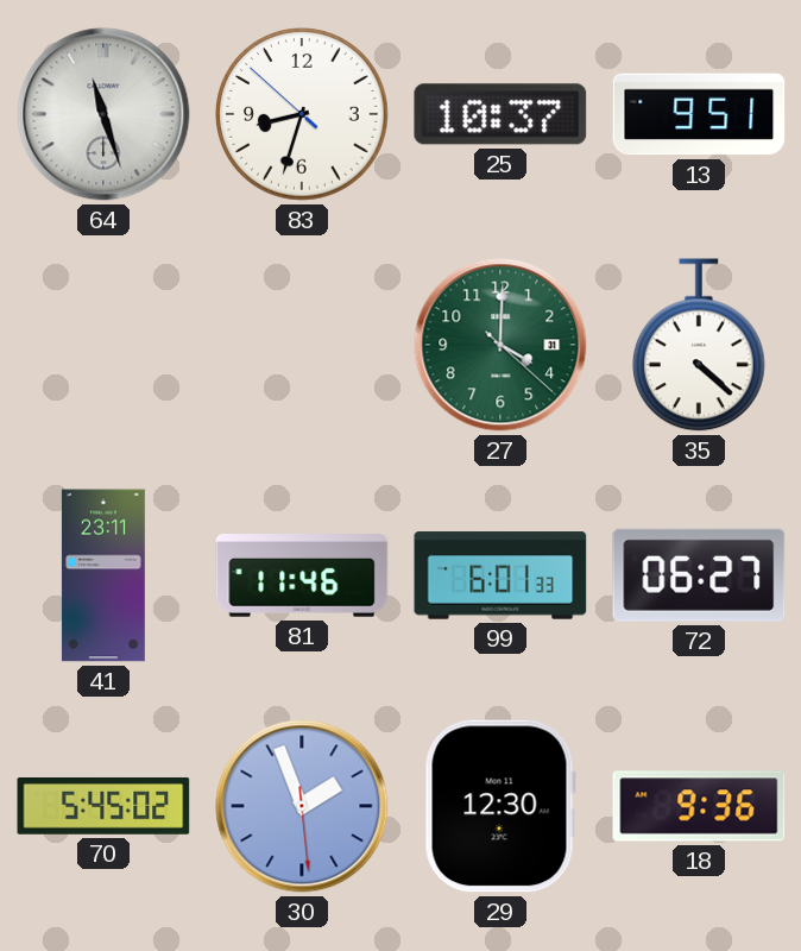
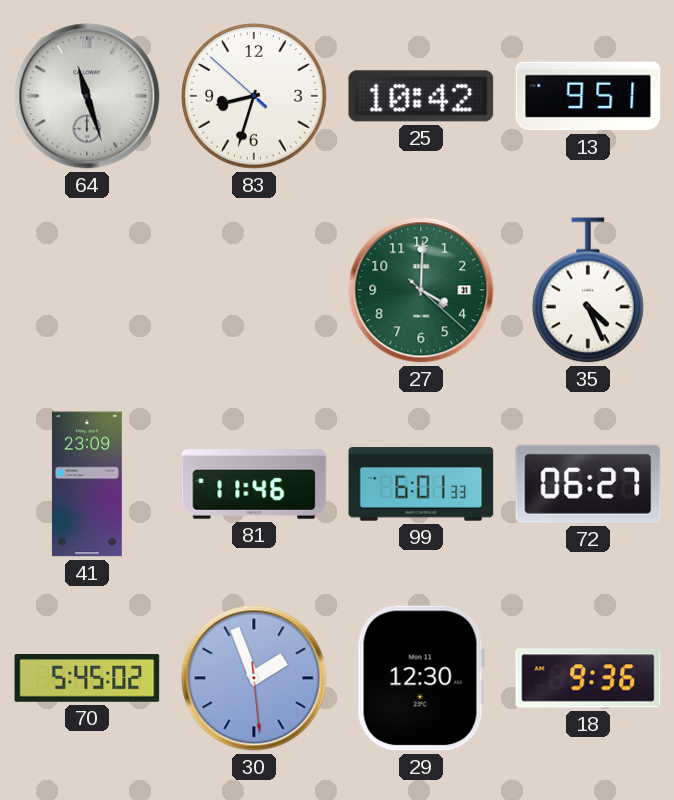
25: 10:37 -> 10:42 (421, 96)
35: 4:22 -> 4:26 (588, 290)
41: 23:11 -> 23:09 (87, 484)
